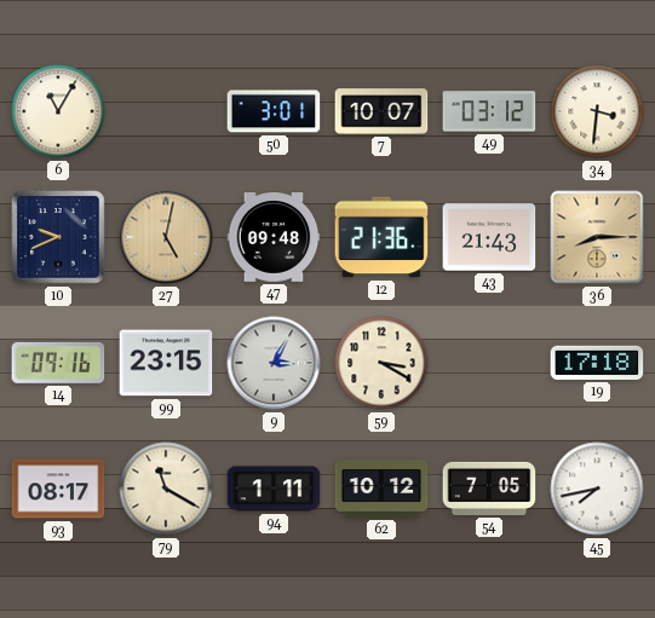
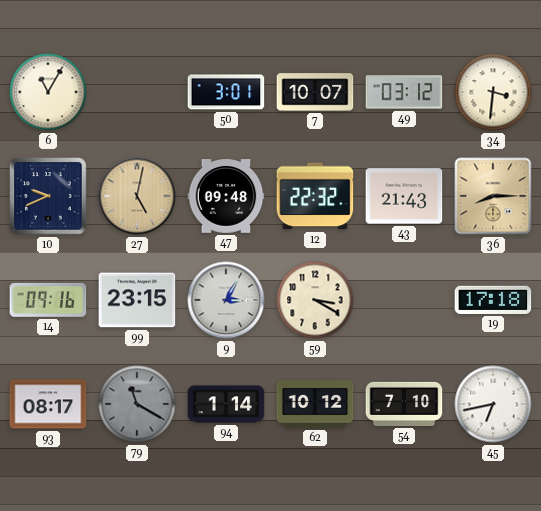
12: 21:36 -> 22:32 (315, 196)
79 dial: cream -> grey (137, 404)
94: 1:11 -> 1:14 (226, 404)
54: 7:05 -> 7:10 (404, 404)
45: 7:43 -> 6:43 (493, 404)
